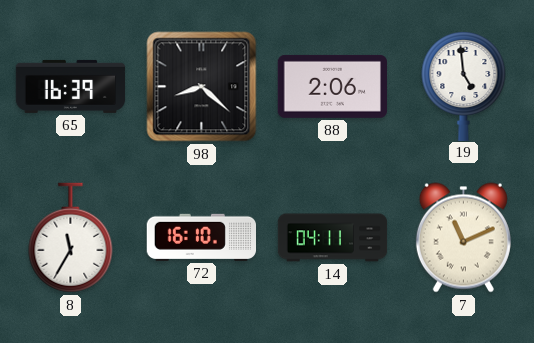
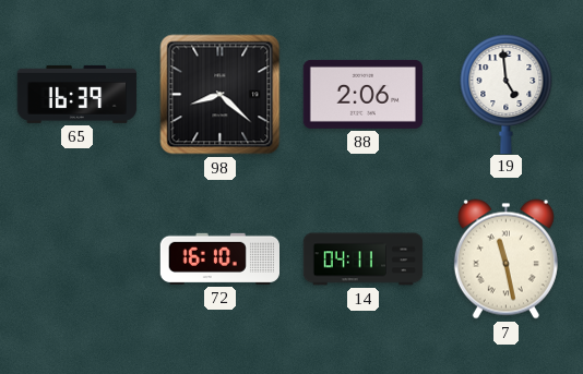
8: 11:35 -> none (71, 238)
7: 11:11 -> 11:28 (505, 260)
